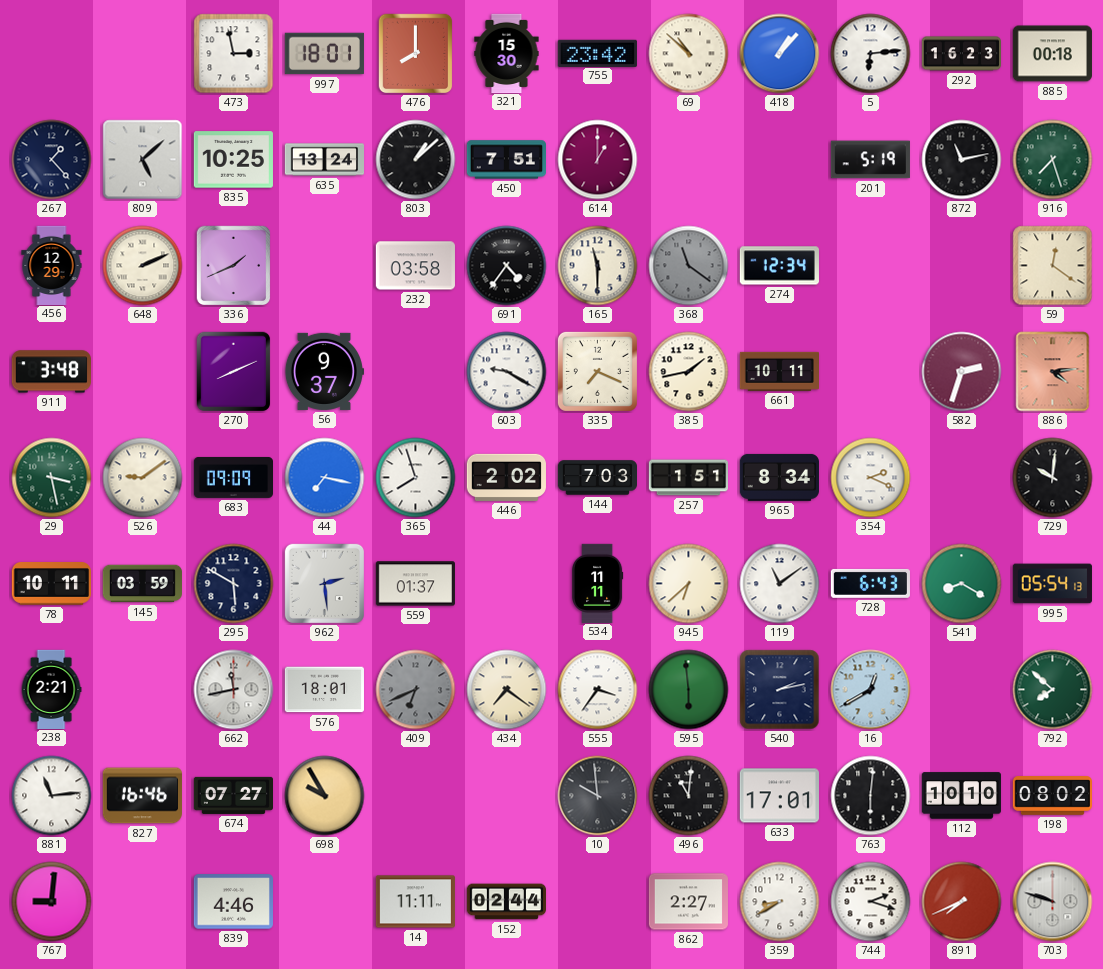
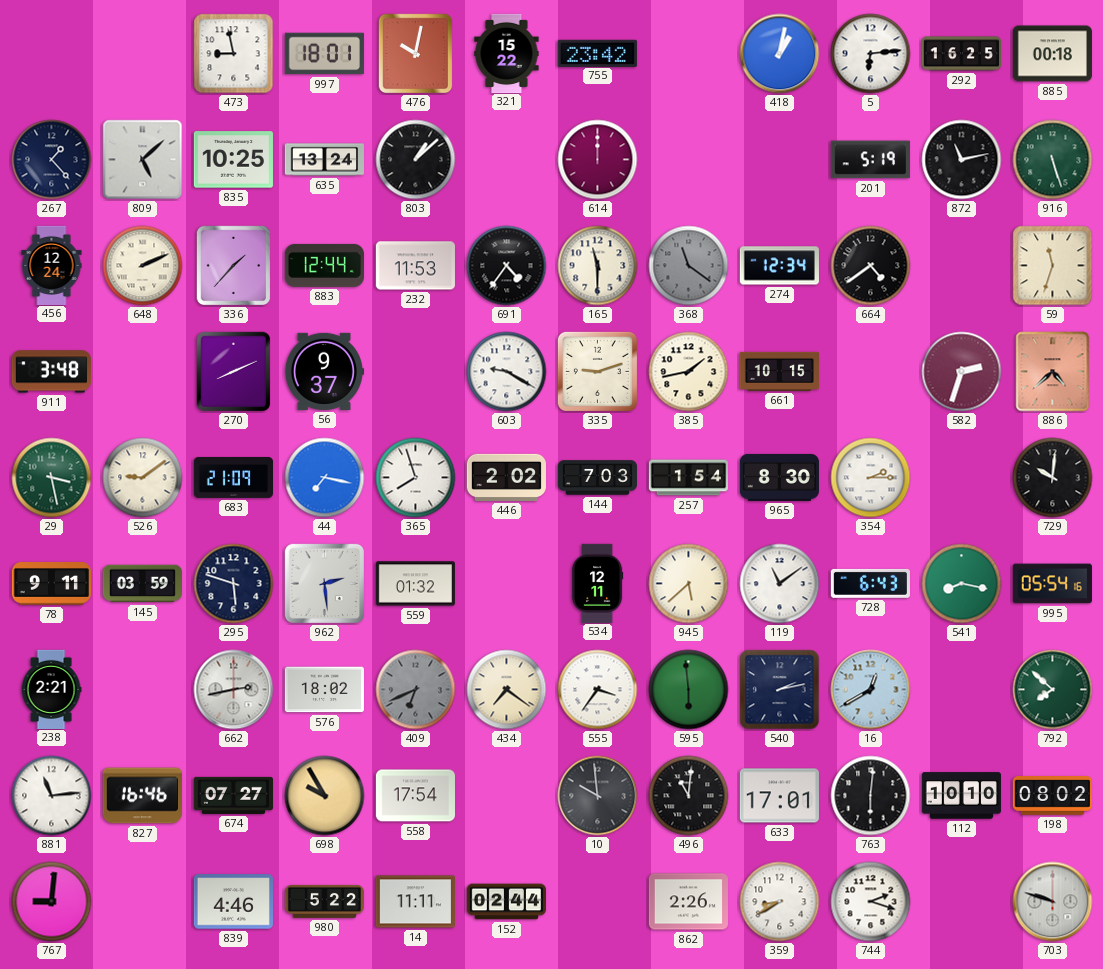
473: 2:58 -> 8:58 (234, 54)
476: 8:00 -> 10:02 (416, 54)
321: 15:30 -> 15:22 (507, 53)
69: 10:52 -> none (689, 54)
418: 1:07 -> 1:02 (780, 54)
292: 16:23 -> 16:25 (961, 54)
450: 7:51 -> none (506, 160)
614: 1:00 -> 12:00 (598, 160)
916: 7:27 -> 5:27 (1053, 160)
456: 12:29 -> 12:24 (52, 265)
336: 1:41 -> 1:37 (234, 266)
883: none -> 12:44 (324, 265)
232: 03:58 -> 11:53 (415, 266)
664: none -> 4:39 (871, 266)
59: 12:21 -> 11:33 (1053, 266)
335: 7:19 -> 9:12 (597, 371)
661: 10:11 -> 10:15 (779, 371)
886: 4:14 -> 4:38 (1053, 372)
683: 09:09 -> 21:09 (233, 477)
257: 1:51 -> 1:54 (688, 478)
965: 8:34 -> 8:30 (779, 477)
354: 2:19 -> 2:15 (871, 478)
78: 10:11 -> 9:11 (51, 584)
295: 5:50 -> 5:48 (234, 584)
559: 01:37 -> 01:32 (415, 584)
534: 11:11 -> 12:11 (598, 583)
945: 6:38 -> 5:38 (689, 584)
541: 8:20 -> 8:17 (962, 584)
995: 05:54:13 -> 05:54:16 (1052, 584)
662: 11:43 -> 2:43 (234, 690)
576: 18:01 -> 18:02 (324, 690)
558: none -> 17:54 (415, 796)
980: none -> 5:22 (324, 901)
862: 2:27 -> 2:26 (688, 902)
891: 7:41 -> none (962, 902)
